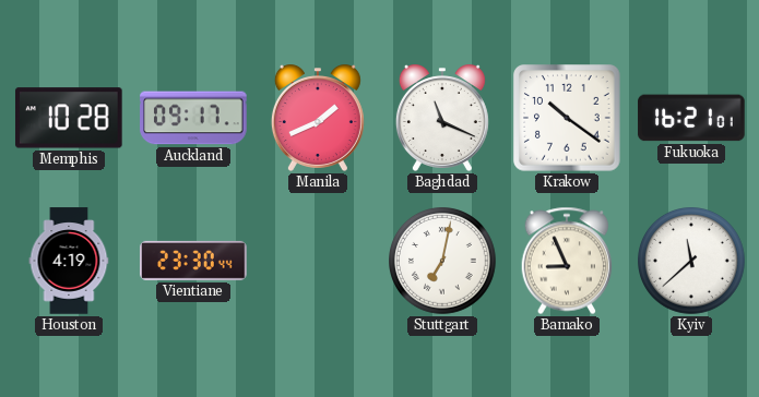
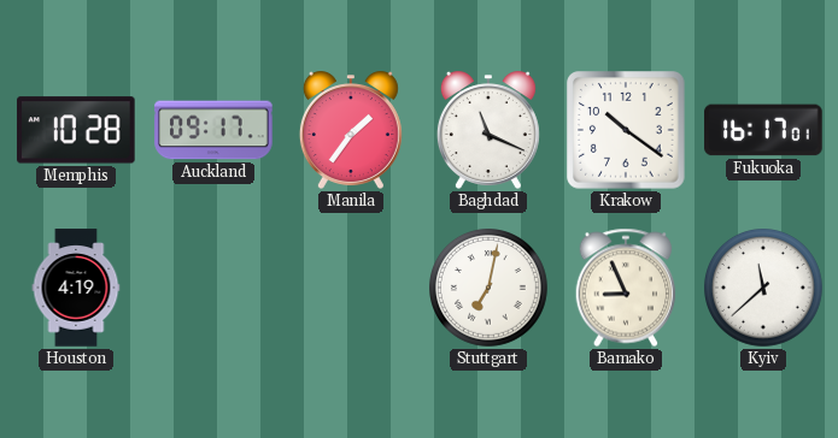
Manila: 1:41 -> 1:36 (351, 130)
Fukuoka: 16:21 -> 16:17 (763, 130)
Vientiane: 23:30 -> none (193, 261)
